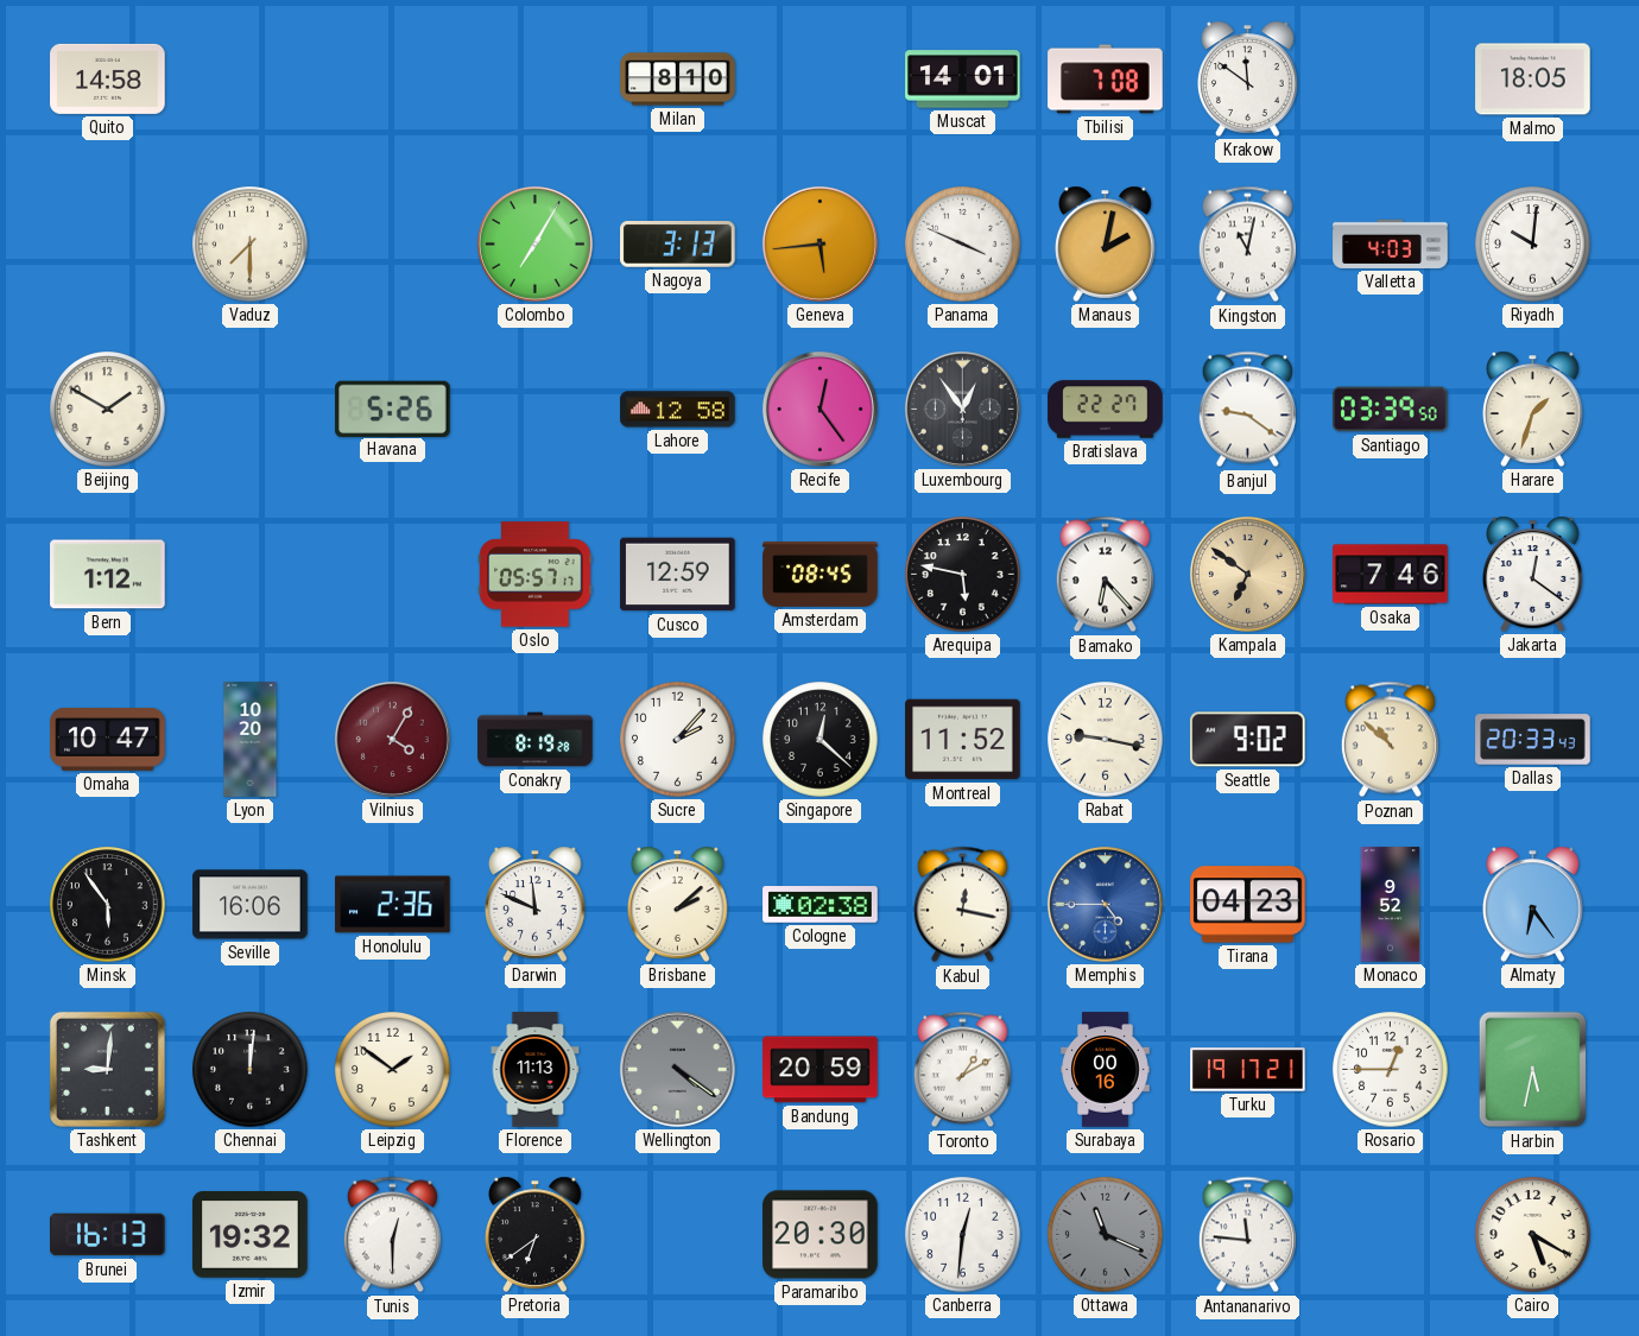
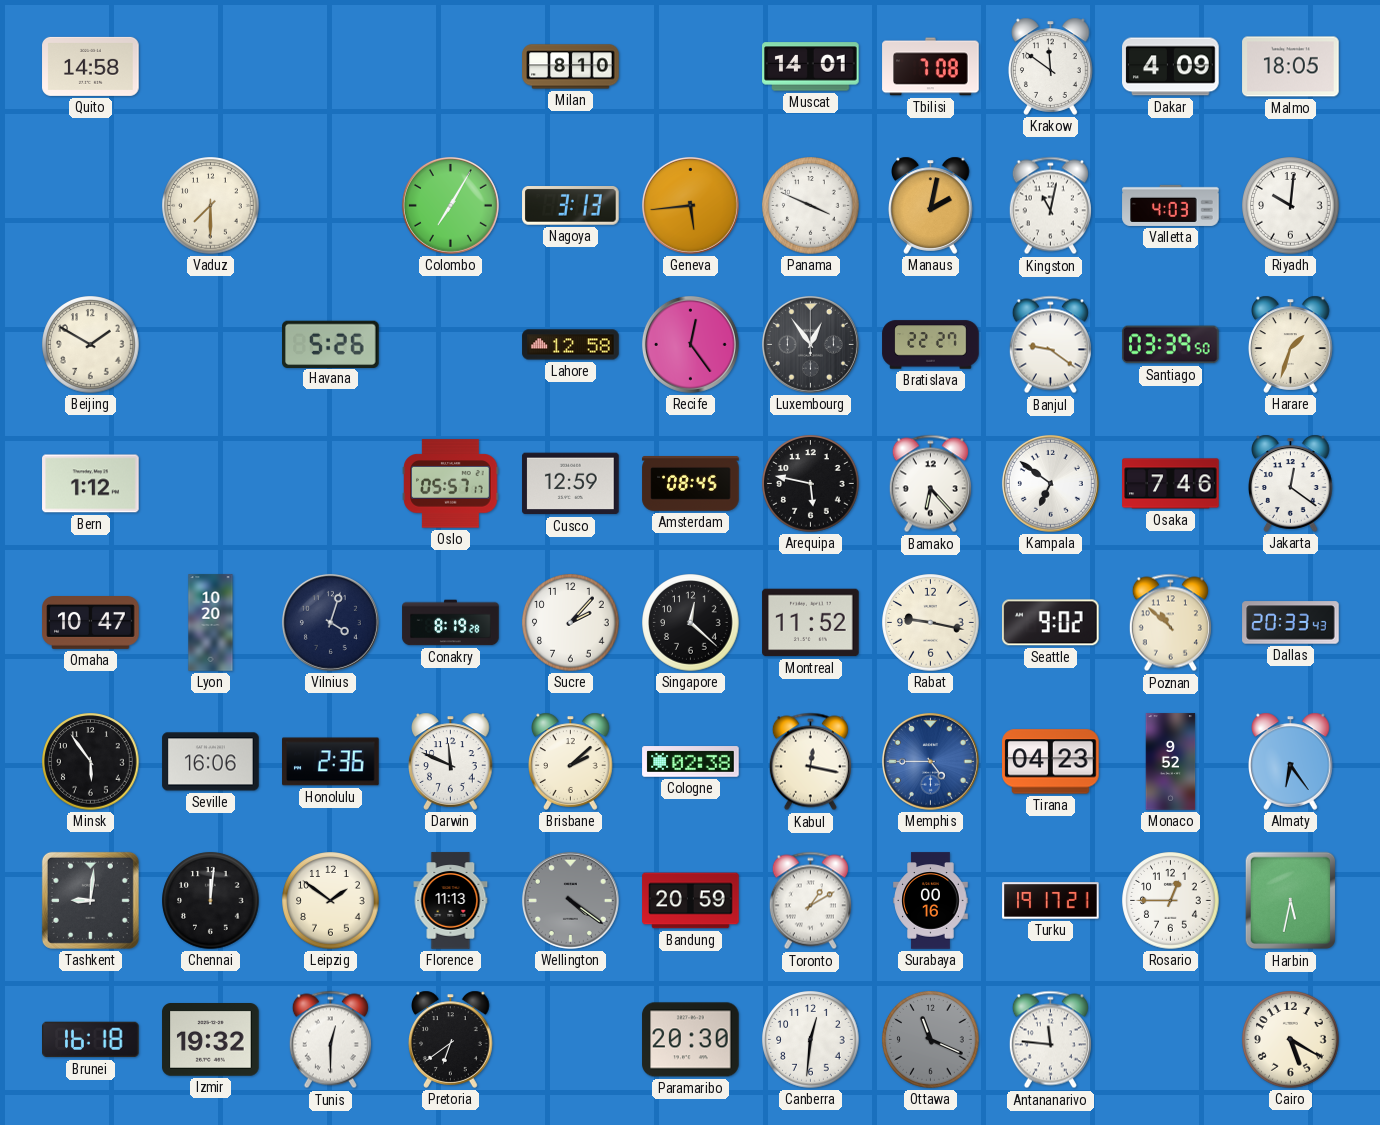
Dakar: none -> 4:09 (1171, 67)
Kampala dial: champagne -> white (1050, 483)
Vilnius: 4:05 -> 4:03 (330, 622)
Vilnius dial: burgundy -> navy (330, 622)
Brunei: 16:13 -> 16:18 (91, 1040)
